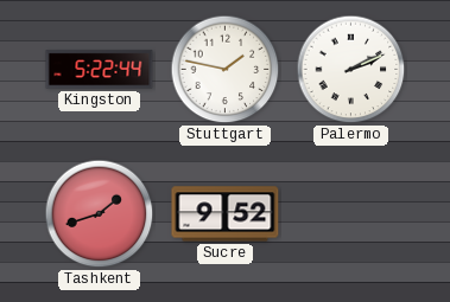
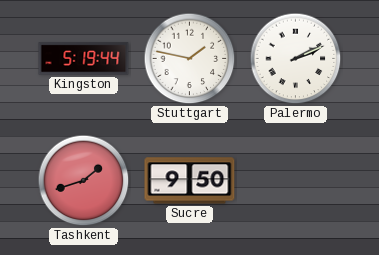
Kingston: 5:22 -> 5:19 (84, 59)
Sucre: 9:52 -> 9:50 (190, 181)
